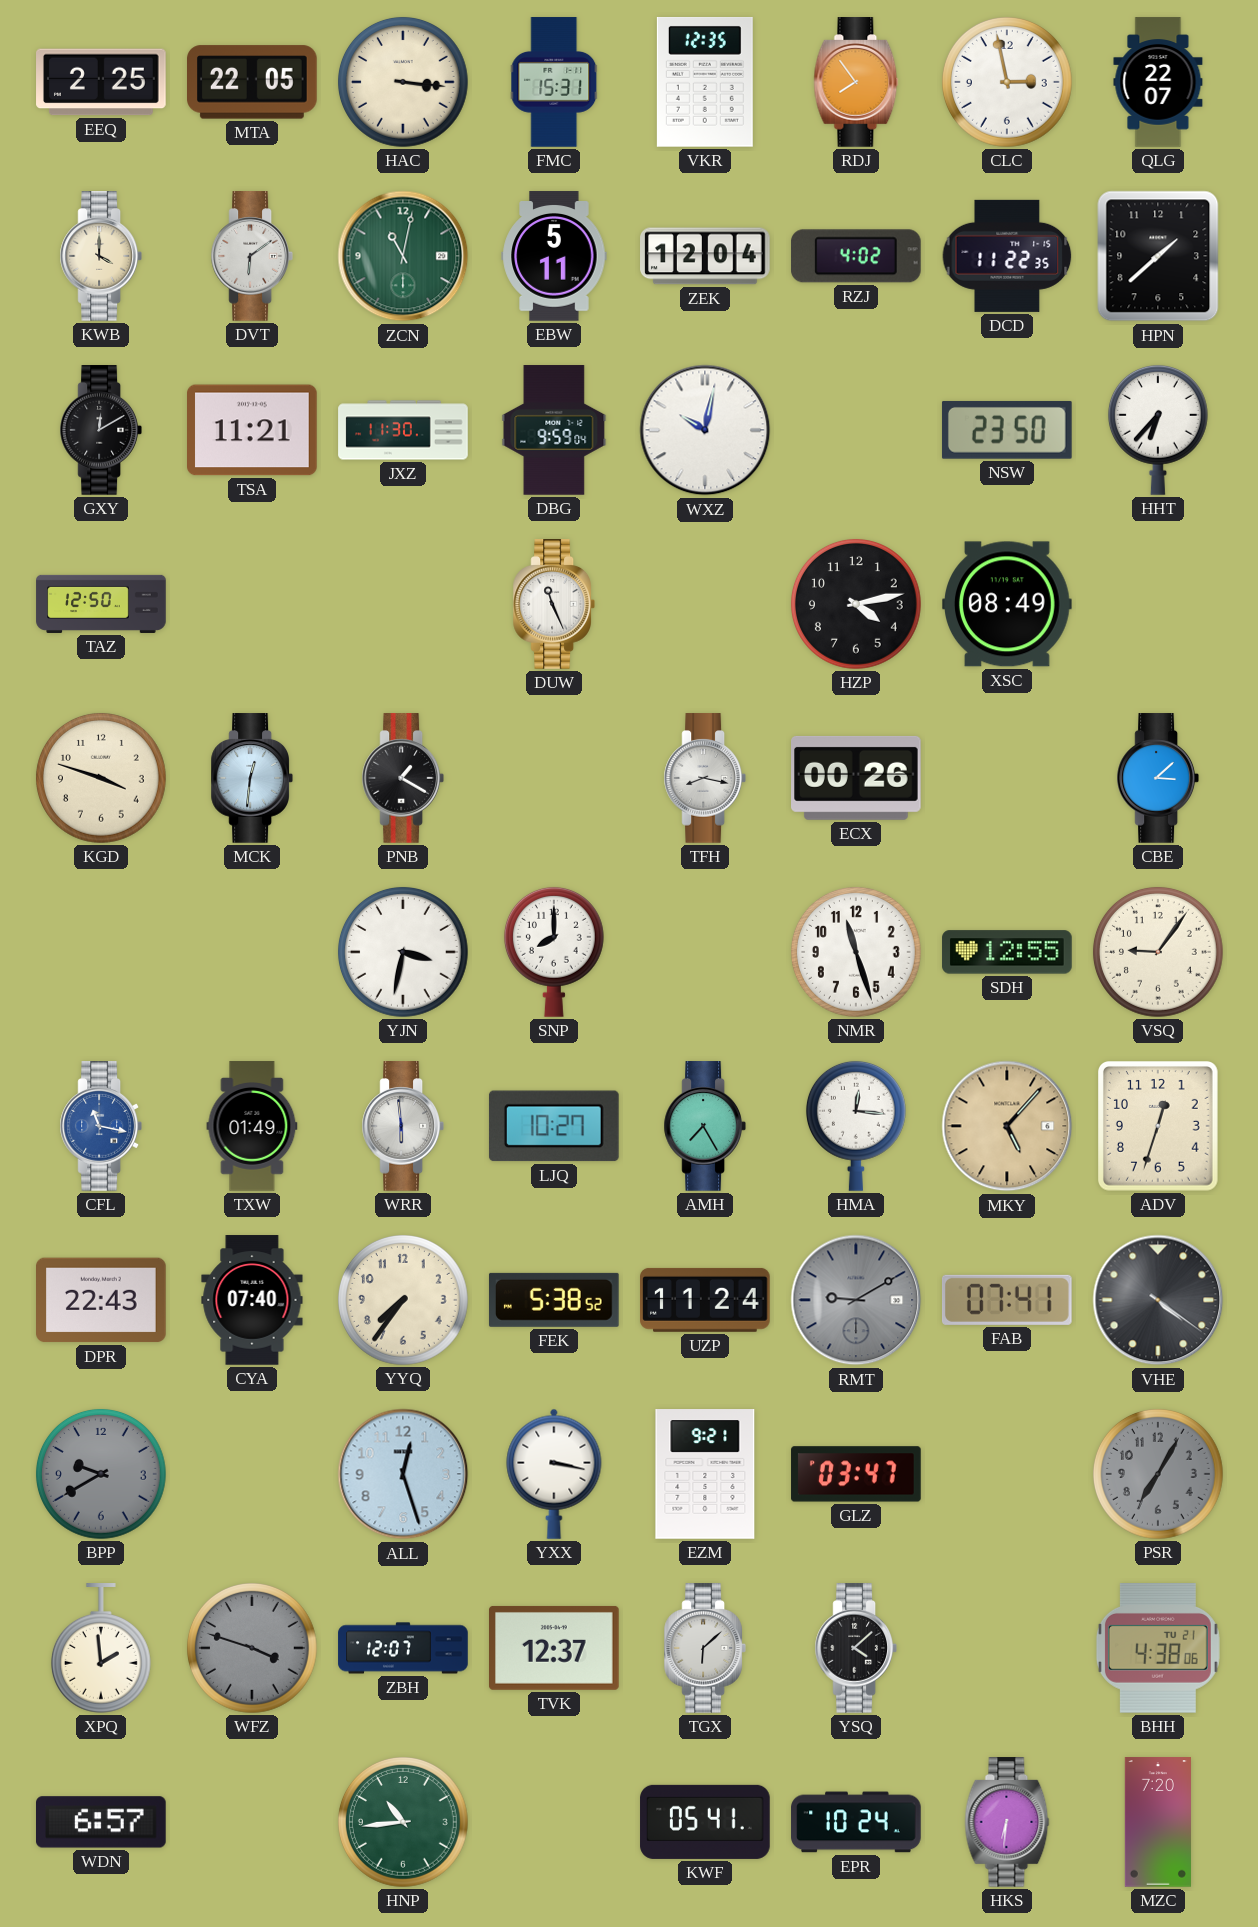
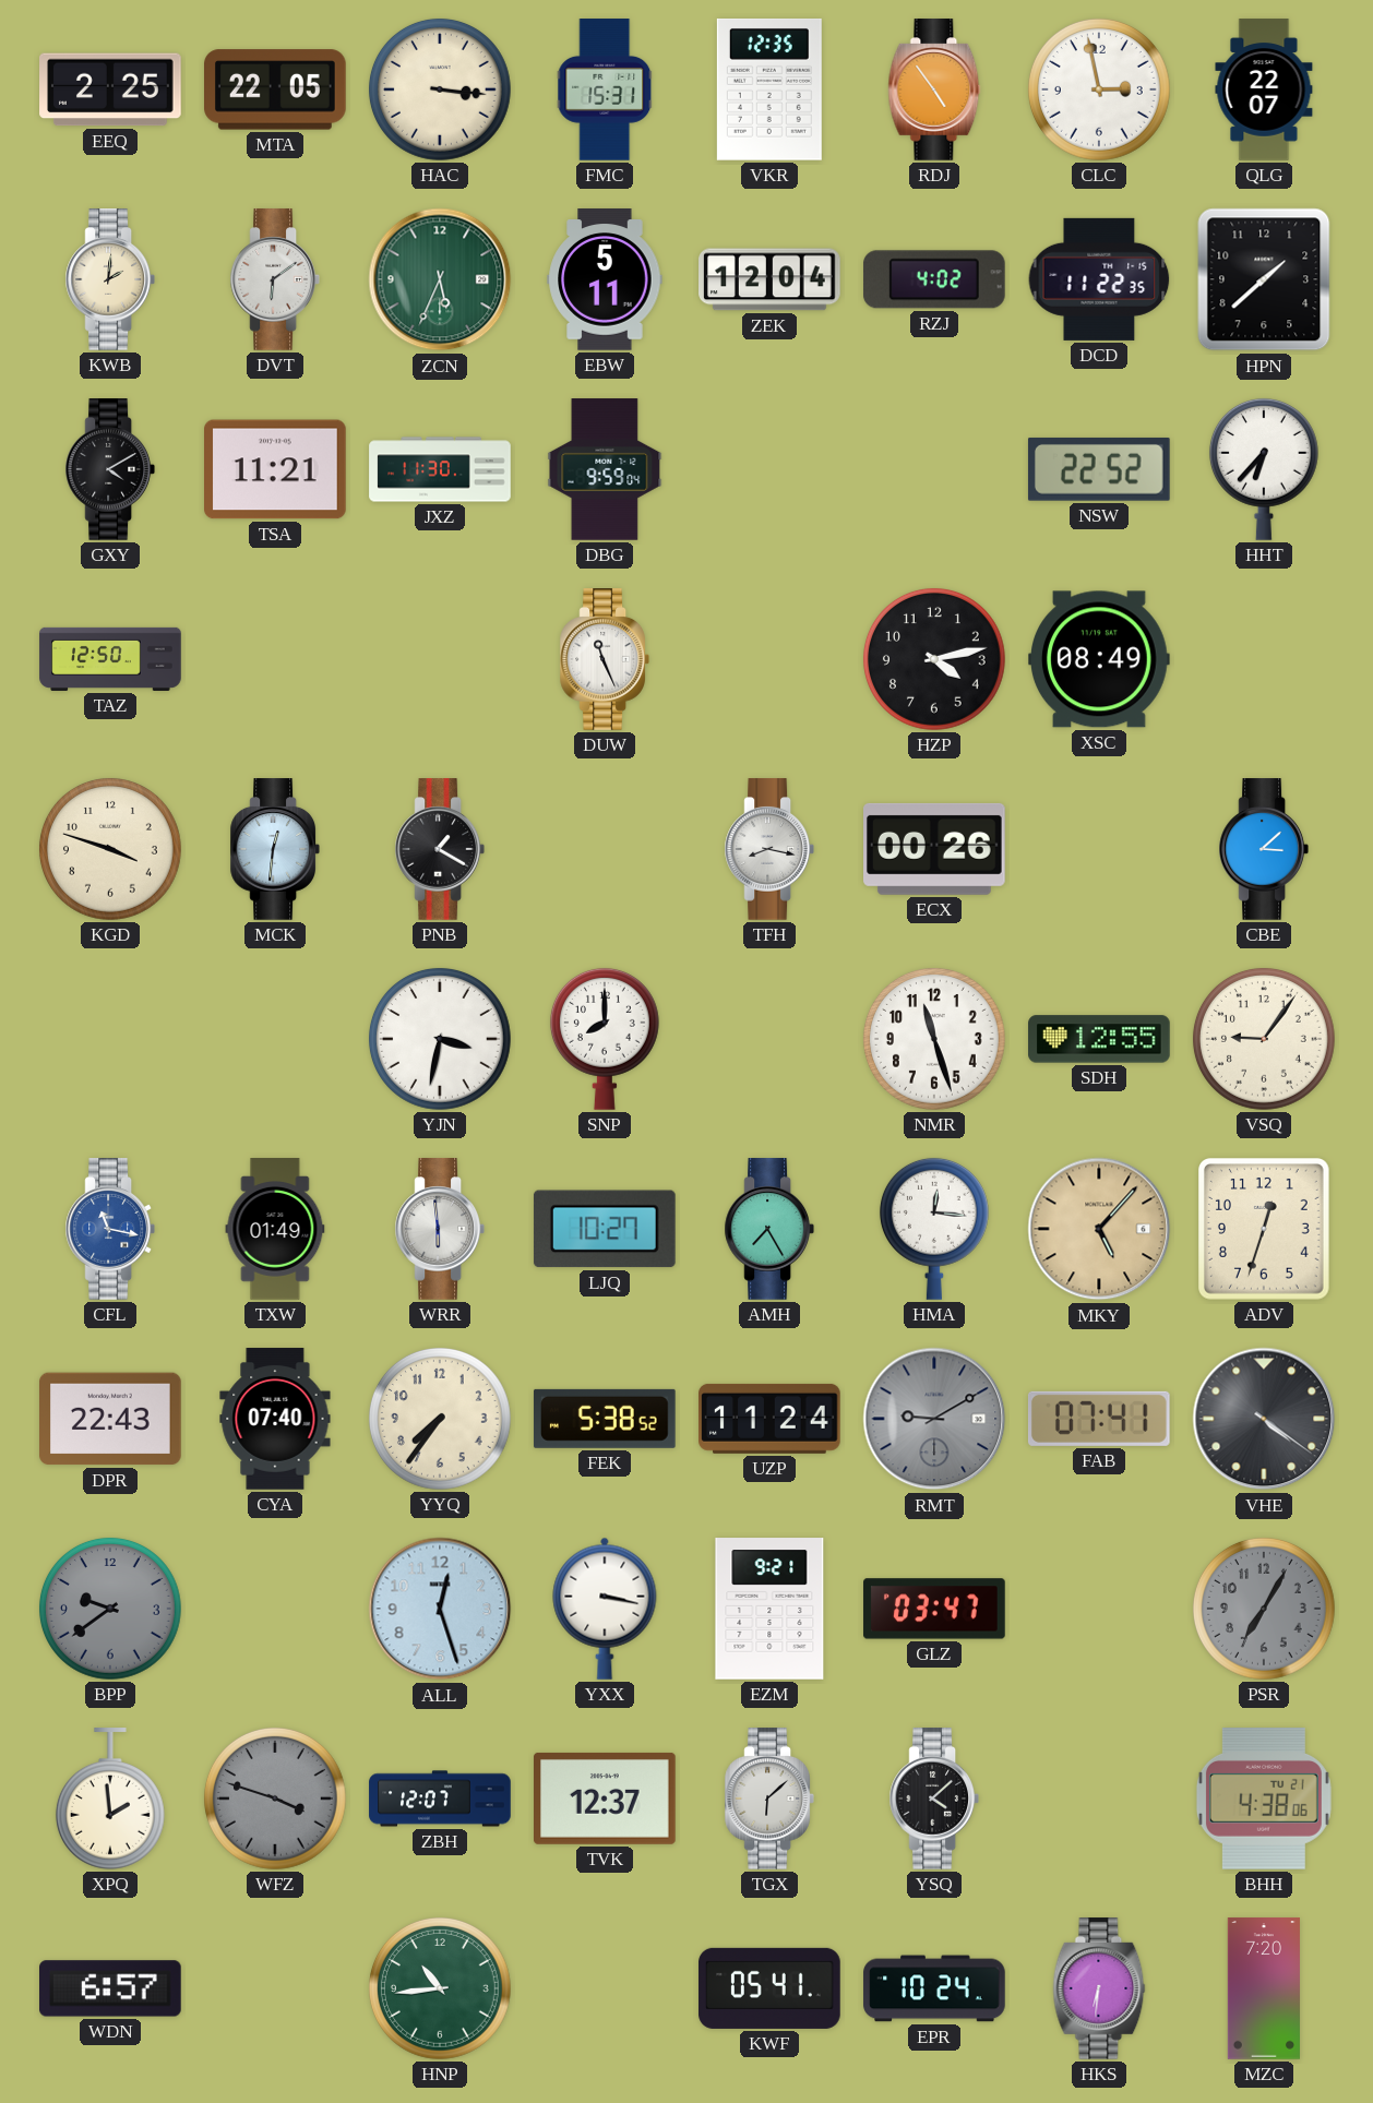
RDJ: 7:54 -> 4:54 (934, 89)
KWB: 4:00 -> 2:01 (109, 279)
ZCN: 11:02 -> 5:34 (440, 279)
GXY: 12:10 -> 4:10 (109, 469)
WXZ: 10:02 -> none (705, 430)
NSW: 23:50 -> 22:52 (1099, 469)
BPP: 9:40 -> 9:39 (110, 1609)
